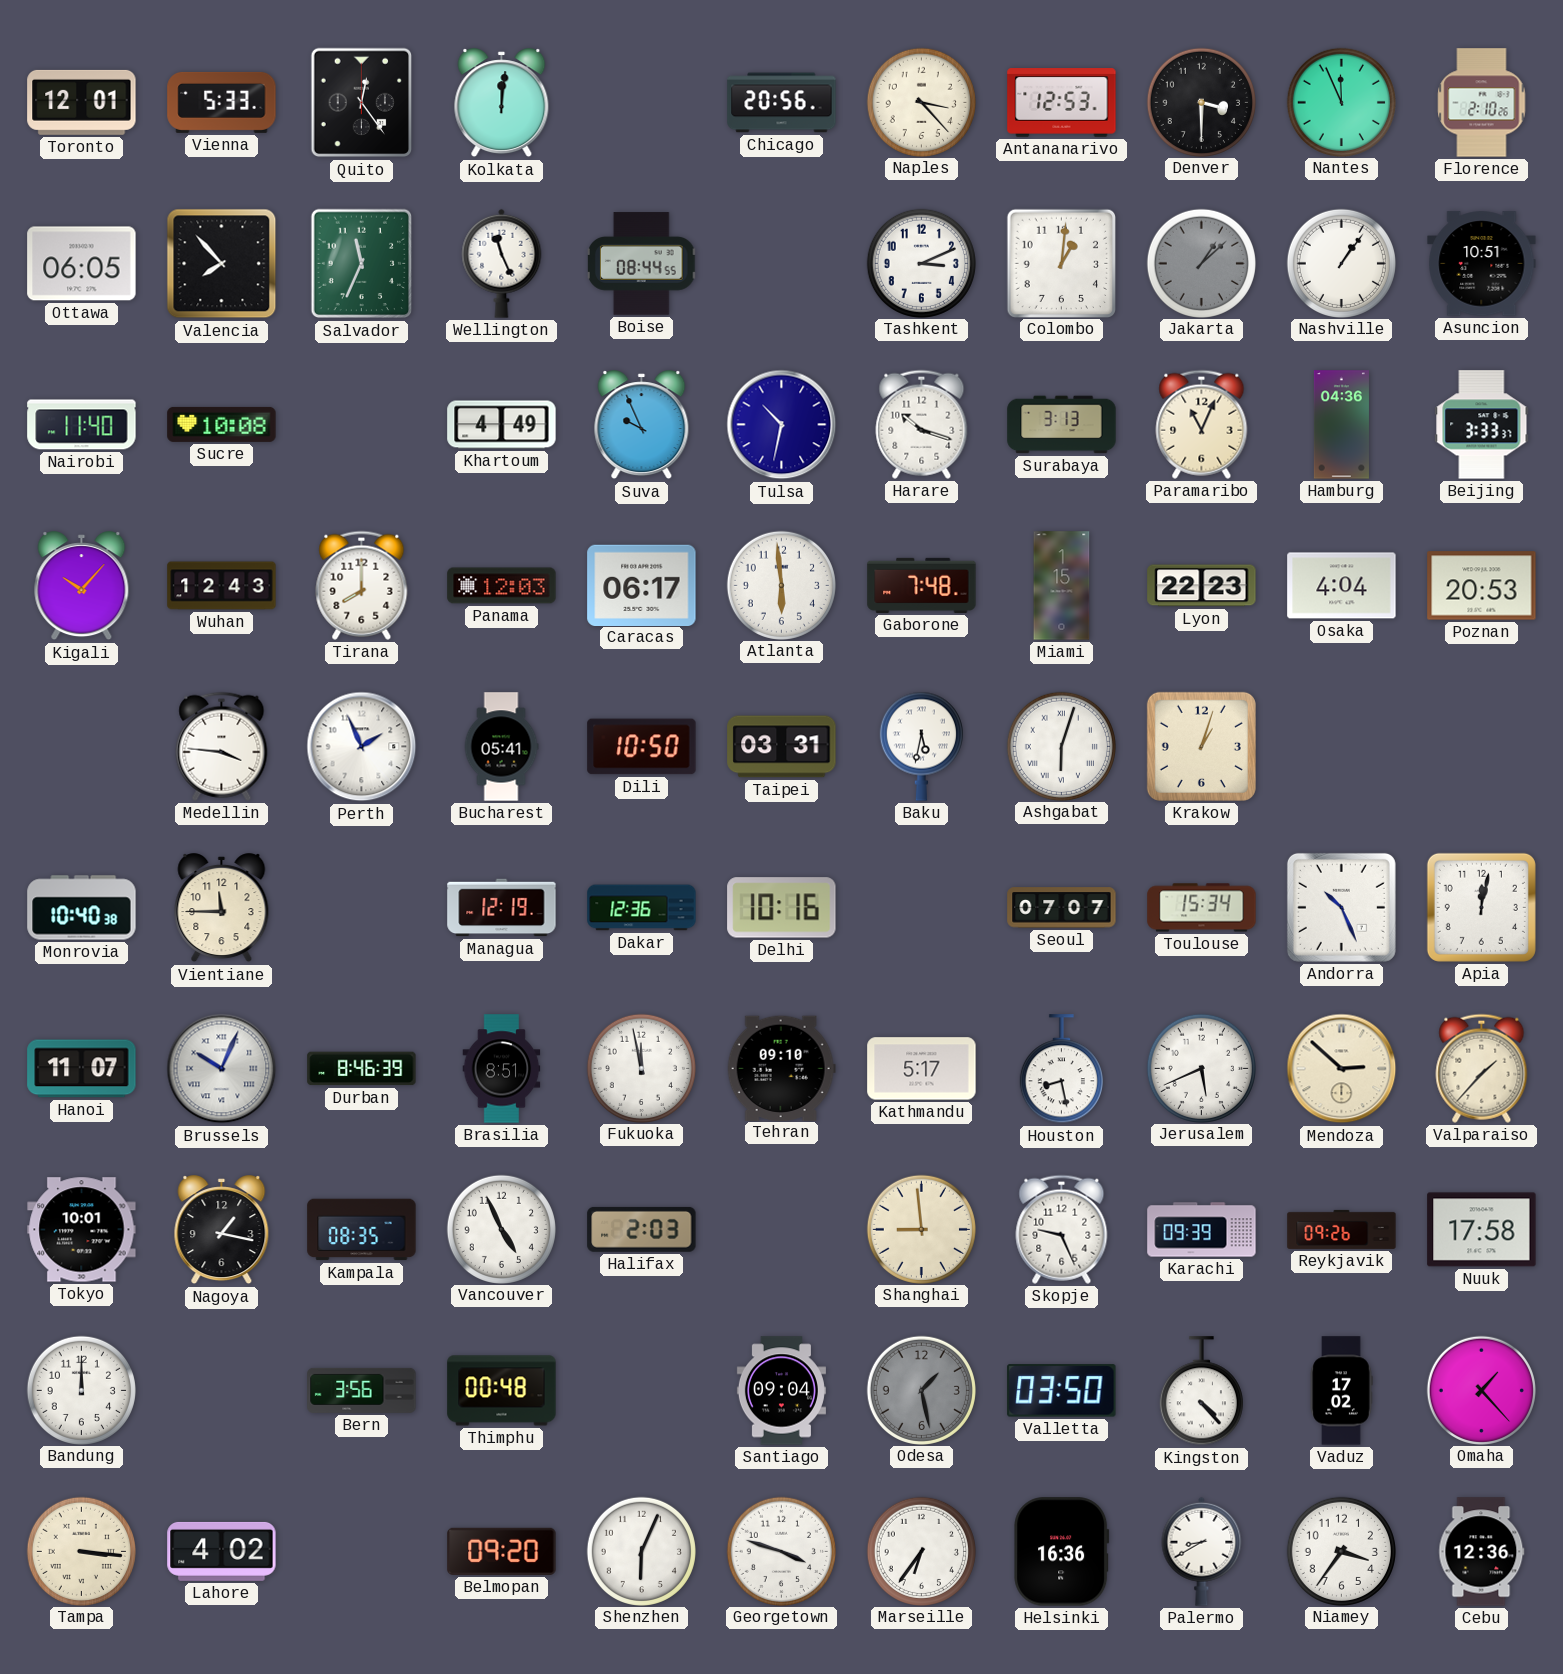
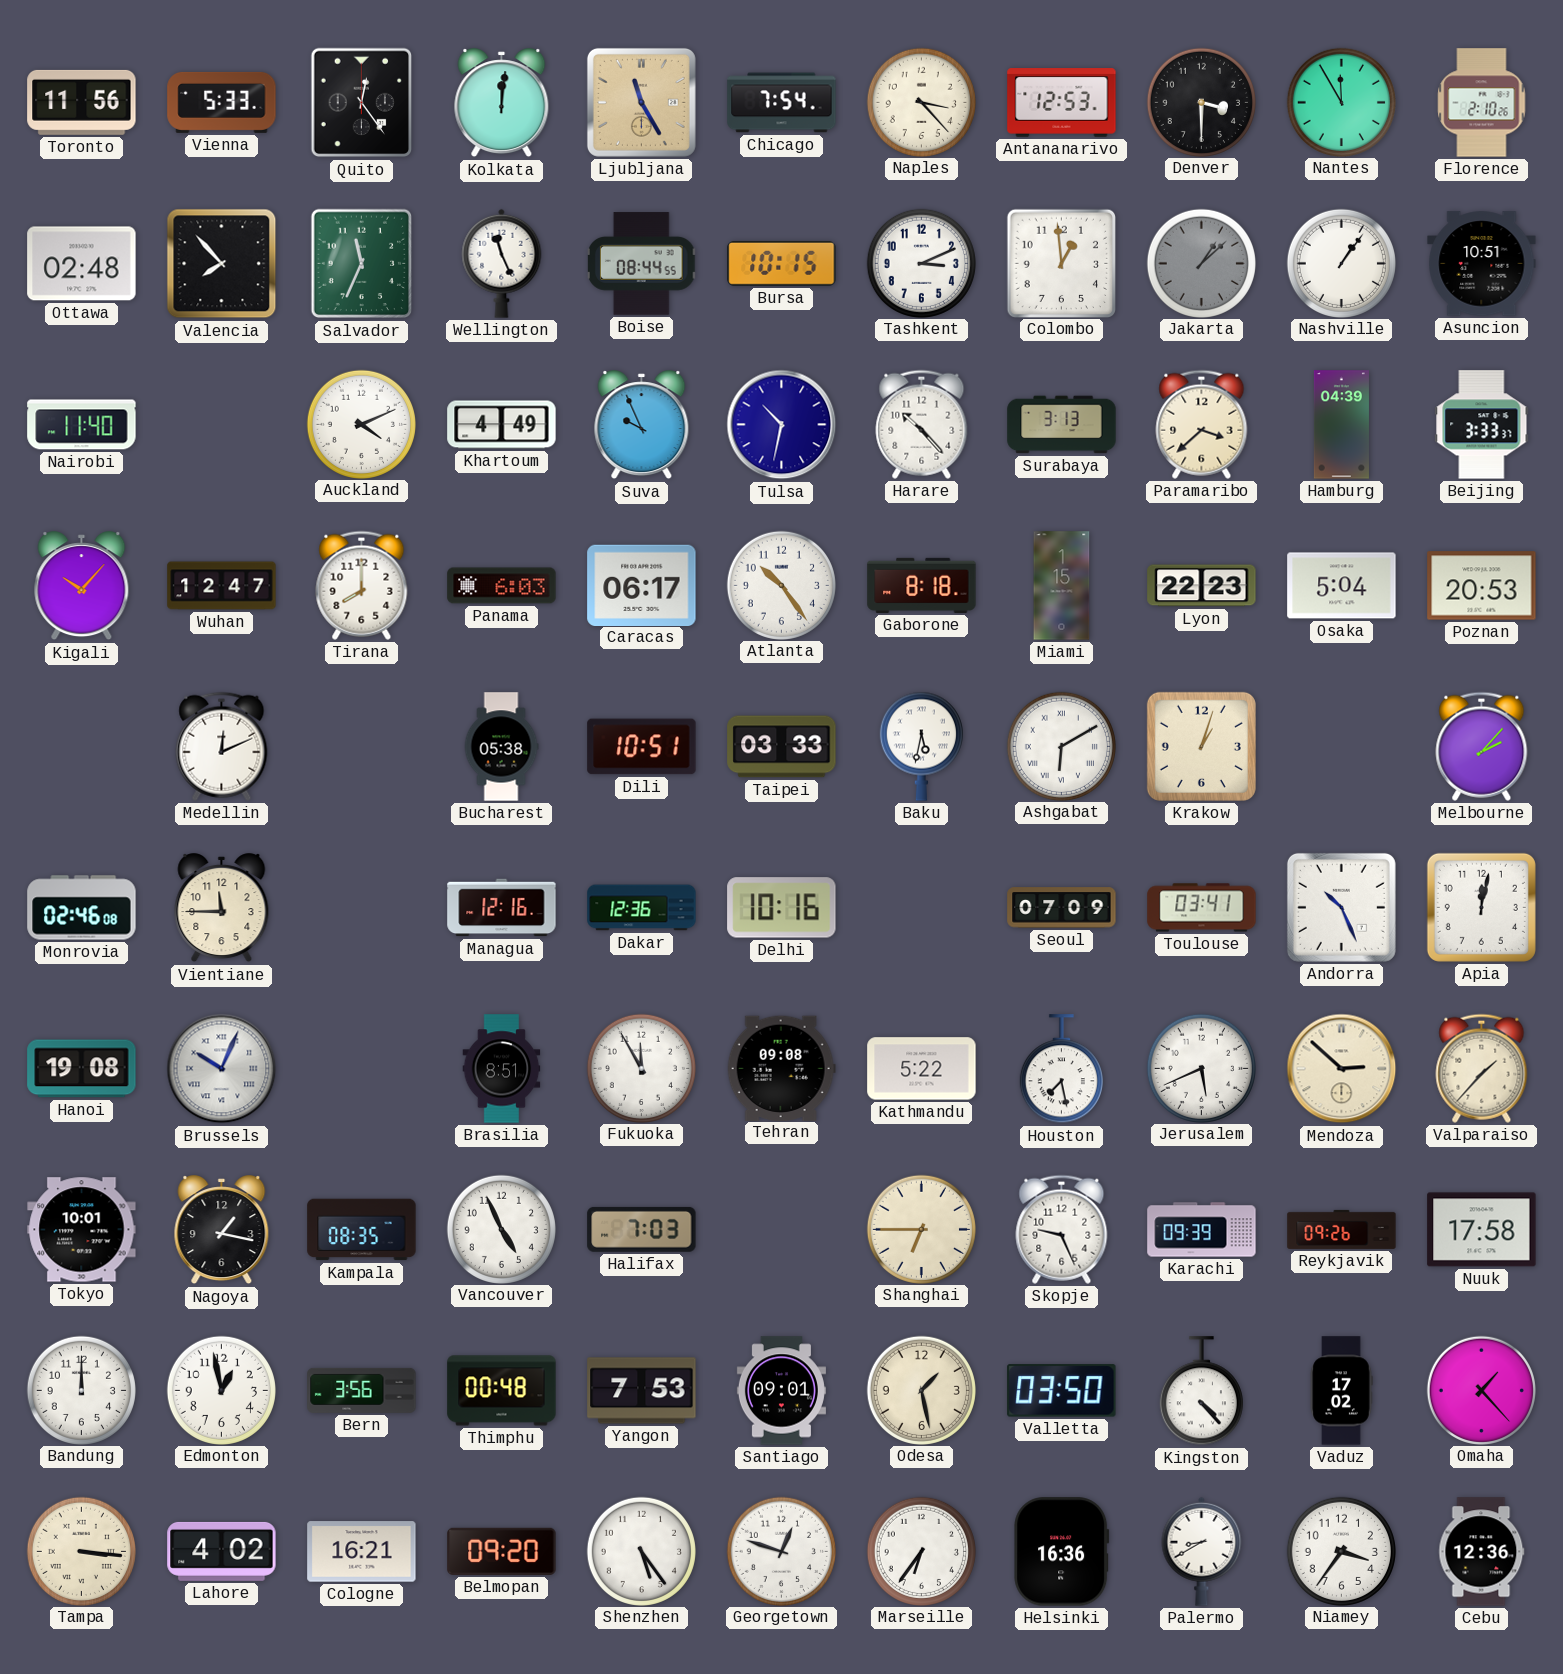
Toronto: 12:01 -> 11:56 (82, 102)
Ljubljana: none -> 11:25 (641, 102)
Chicago: 20:56 -> 7:54 (782, 103)
Nantes: 11:56 -> 11:55 (1341, 102)
Ottawa: 06:05 -> 02:48 (82, 264)
Bursa: none -> 10:15 (782, 263)
Colombo: 1:01 -> 12:59 (1061, 263)
Sucre: 10:08 -> none (222, 424)
Auckland: none -> 4:11 (361, 424)
Harare: 10:18 -> 10:23 (922, 424)
Paramaribo: 11:04 -> 3:38 (1202, 424)
Hamburg: 04:36 -> 04:39 (1341, 425)
Wuhan: 12:43 -> 12:47 (222, 586)
Panama: 12:03 -> 6:03 (502, 586)
Atlanta: 5:59 -> 10:24 (781, 585)
Gaborone: 7:48 -> 8:18 (922, 585)
Osaka: 4:04 -> 5:04 (1342, 586)
Medellin: 3:46 -> 12:11 (222, 746)
Perth: 1:56 -> none (362, 747)
Bucharest: 05:41 -> 05:38 (501, 747)
Dili: 10:50 -> 10:51 (642, 747)
Taipei: 03:31 -> 03:33 (782, 747)
Ashgabat: 6:03 -> 6:10 (1061, 746)
Melbourne: none -> 2:07 (1482, 746)
Monrovia: 10:40 -> 02:46 (82, 908)
Managua: 12:19 -> 12:16 (502, 908)
Seoul: 07:07 -> 07:09 (1062, 908)
Toulouse: 15:34 -> 03:41 (1202, 908)
Hanoi: 11:07 -> 19:08 (82, 1069)
Durban: 8:46 -> none (362, 1069)
Fukuoka: 11:58 -> 11:55 (641, 1068)
Tehran: 09:10 -> 09:08 (781, 1068)
Kathmandu: 5:17 -> 5:22 (922, 1069)
Houston: 8:28 -> 7:28 (1061, 1069)
Halifax: 2:03 -> 7:03 (642, 1229)
Shanghai: 8:59 -> 6:45 (921, 1229)
Edmonton: none -> 12:58 (221, 1390)
Yangon: none -> 7:53 (642, 1391)
Santiago: 09:04 -> 09:01 (781, 1391)
Odesa dial: grey -> cream (921, 1390)
Cologne: none -> 16:21 (362, 1552)
Shenzhen: 6:04 -> 5:24 (641, 1551)
Georgetown: 3:48 -> 12:48 (781, 1551)
